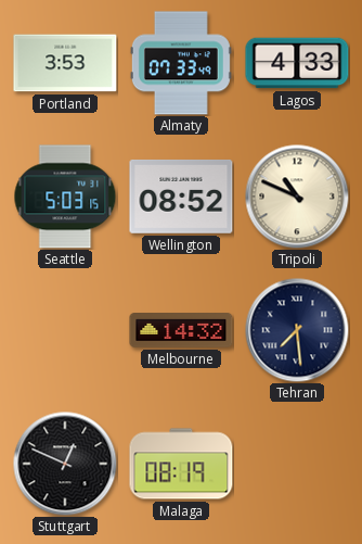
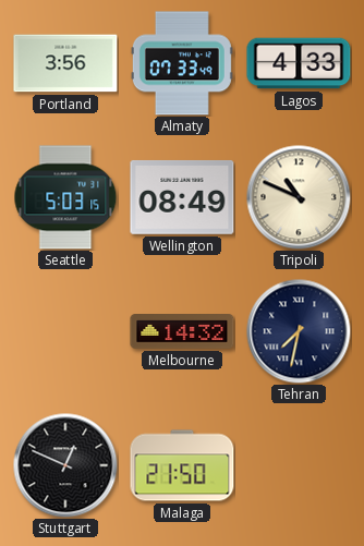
Portland: 3:53 -> 3:56 (65, 63)
Wellington: 08:52 -> 08:49 (182, 197)
Tehran: 7:29 -> 7:32 (299, 331)
Malaga: 08:19 -> 21:50 (182, 465)
